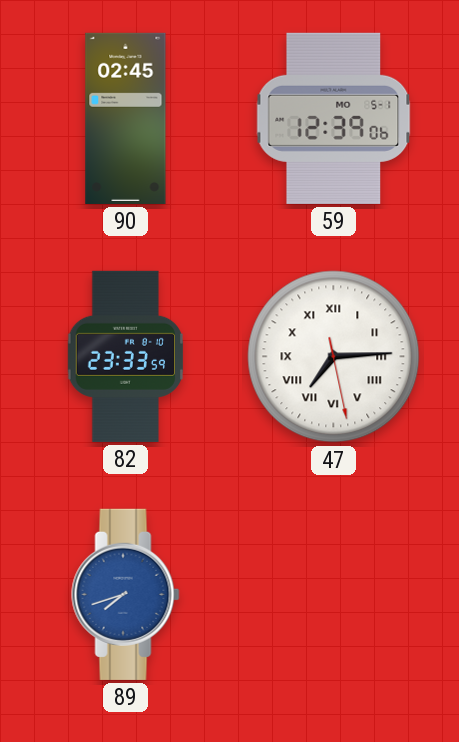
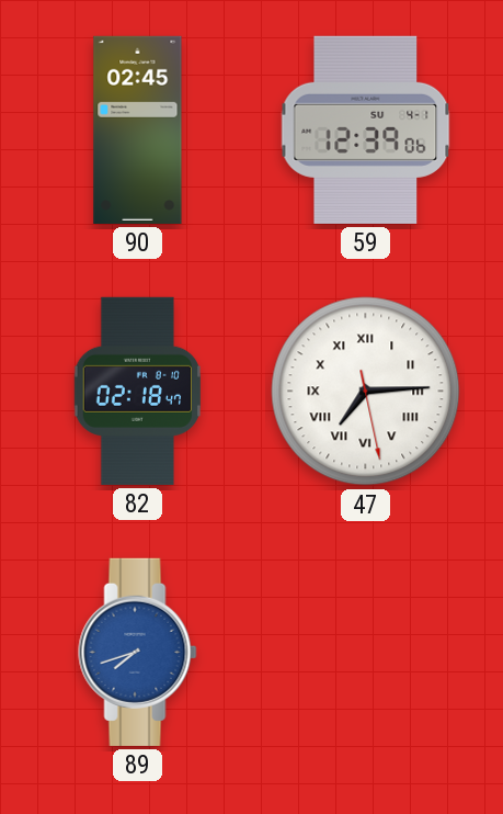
59 date: MO 5-1 -> SU 4-1 (366, 129)
82: 23:33 -> 02:18 (137, 391)
